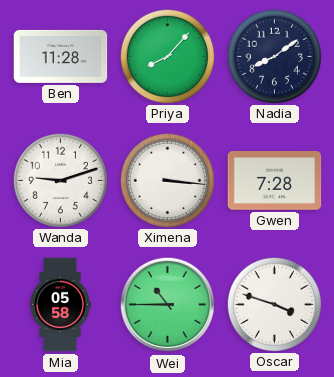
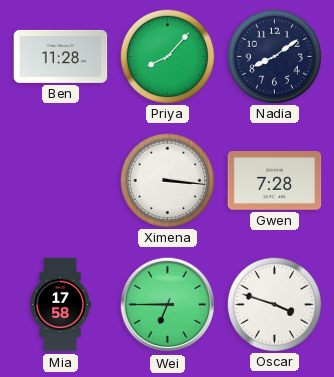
Wanda: 9:12 -> none (60, 180)
Mia: 05:58 -> 17:58 (60, 305)
Wei: 10:45 -> 6:45 (168, 305)
